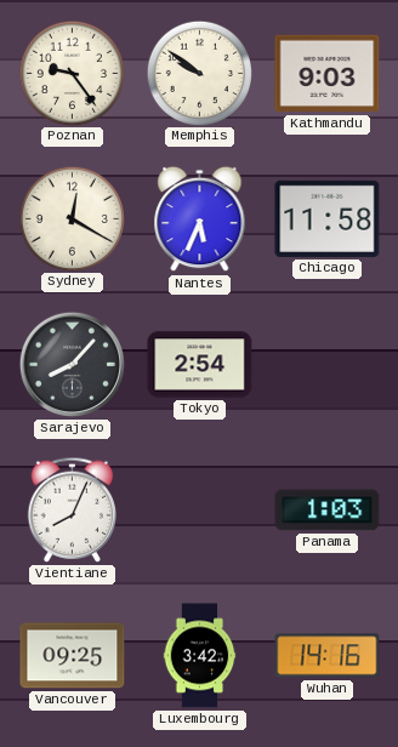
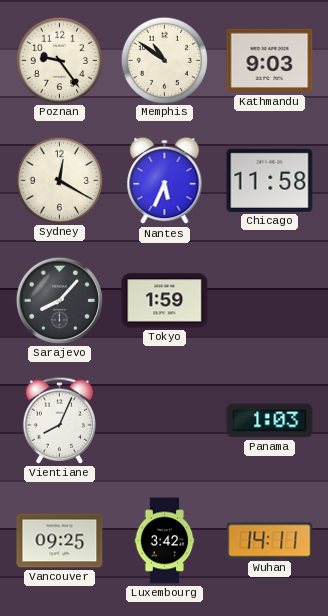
Memphis: 9:51 -> 10:51 (164, 60)
Tokyo: 2:54 -> 1:59 (165, 301)
Wuhan: 14:16 -> 14:11 (270, 541)
